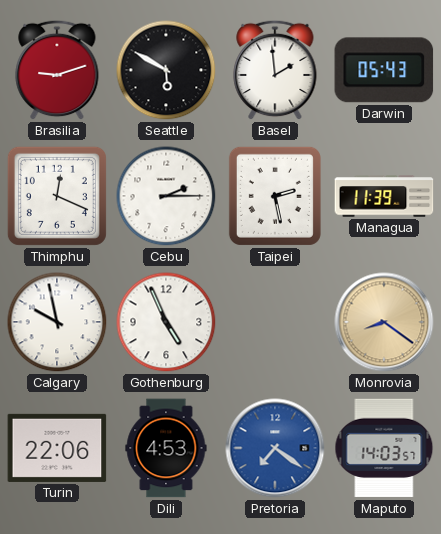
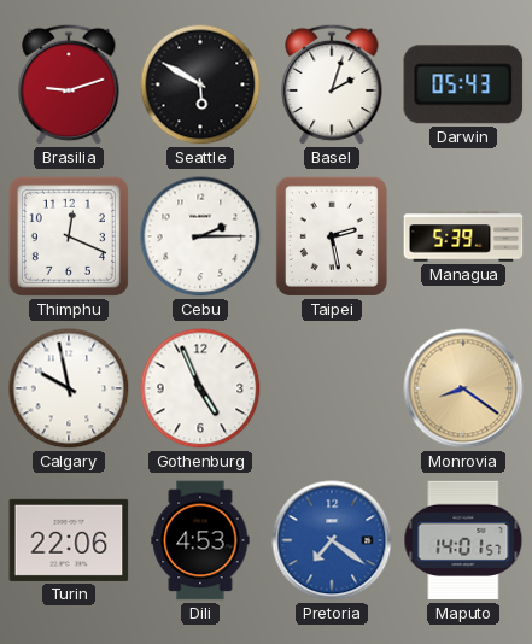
Basel: 1:59 -> 2:03 (332, 84)
Managua: 11:39 -> 5:39 (463, 236)
Maputo: 14:03 -> 14:01 (463, 540)
